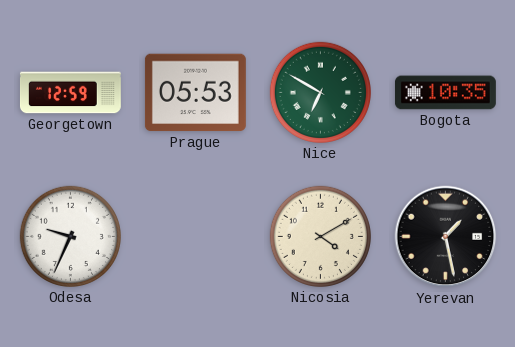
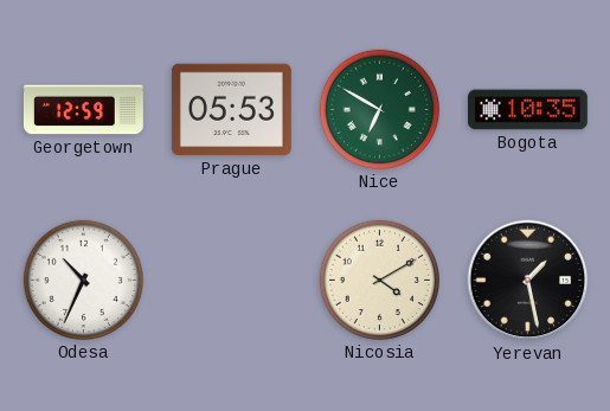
Odesa: 9:34 -> 10:34 (83, 280)
